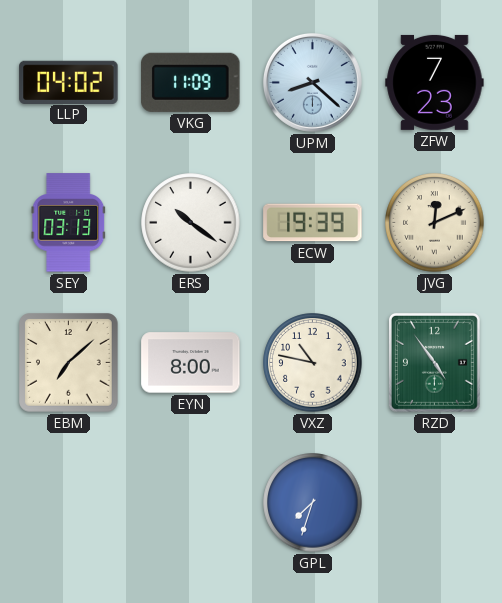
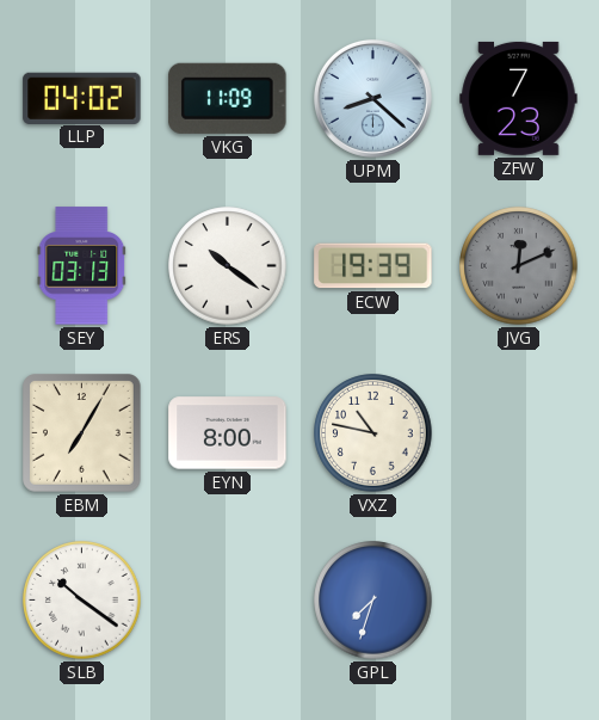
JVG dial: cream -> grey (519, 266)
EBM: 7:08 -> 7:05 (82, 433)
RZD: 4:54 -> none (434, 362)
SLB: none -> 10:21 (82, 601)
